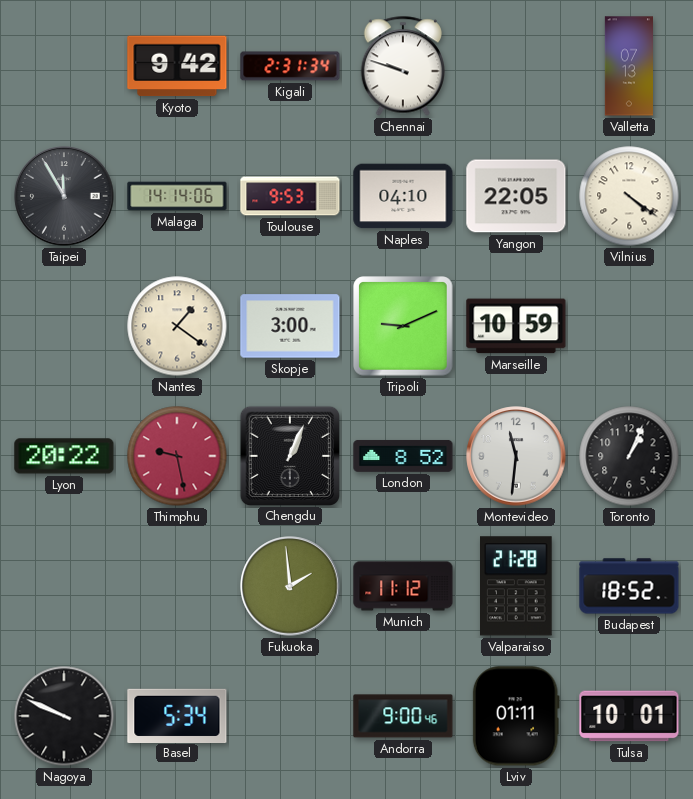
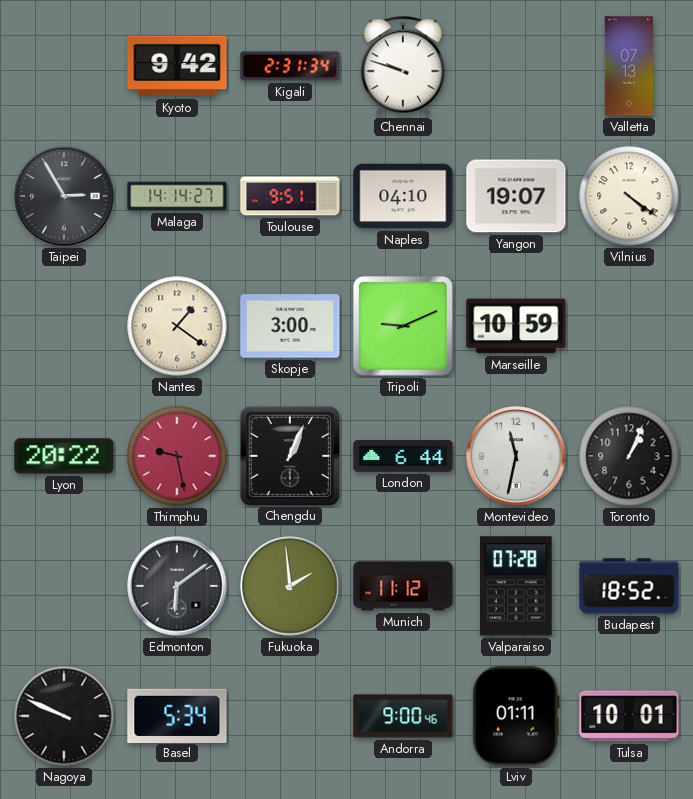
Taipei: 11:55 -> 2:55 (64, 196)
Malaga: 14:14:06 -> 14:14:27 (177, 196)
Toulouse: 9:53 -> 9:51 (290, 196)
Yangon: 22:05 -> 19:07 (516, 196)
London: 8:52 -> 6:44 (403, 456)
Montevideo: 11:31 -> 11:32 (516, 456)
Edmonton: none -> 6:09 (177, 586)
Valparaiso: 21:28 -> 07:28 (516, 586)
